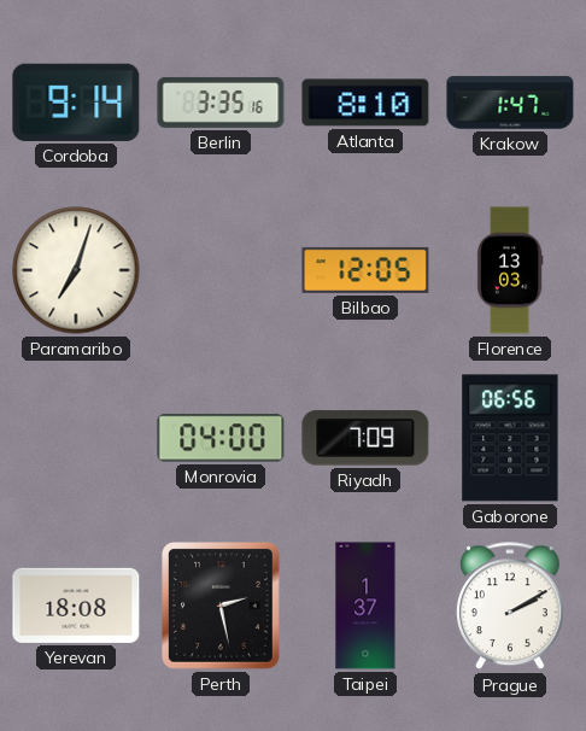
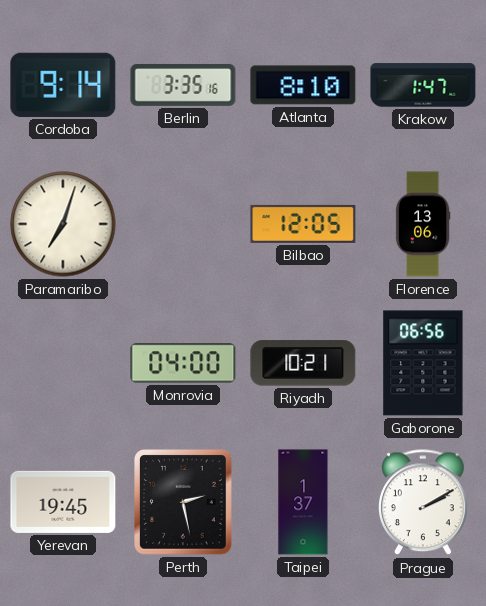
Florence: 13:03 -> 13:06 (423, 224)
Riyadh: 7:09 -> 10:21 (303, 363)
Yerevan: 18:08 -> 19:45 (63, 502)
